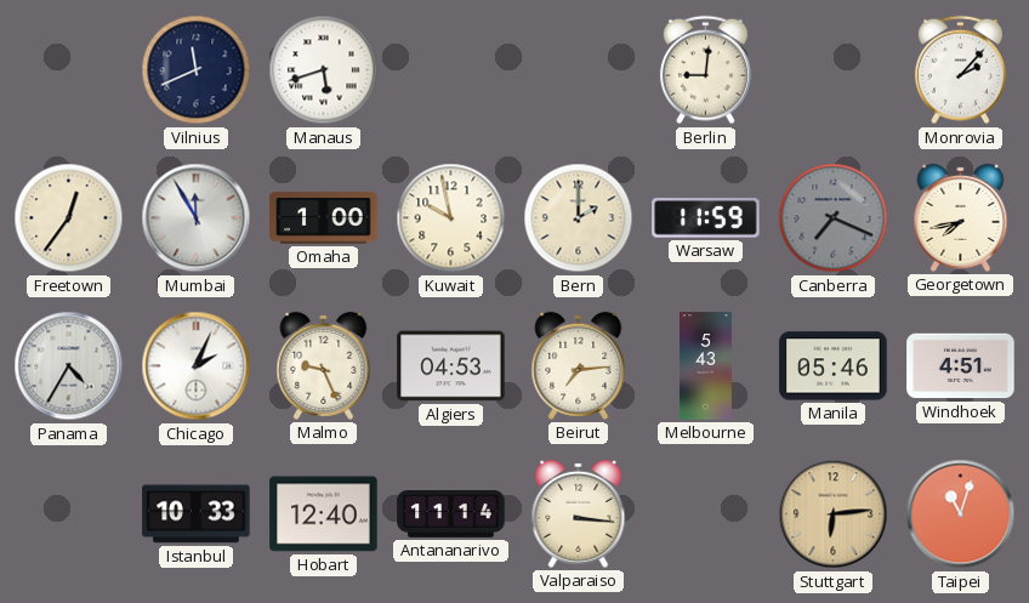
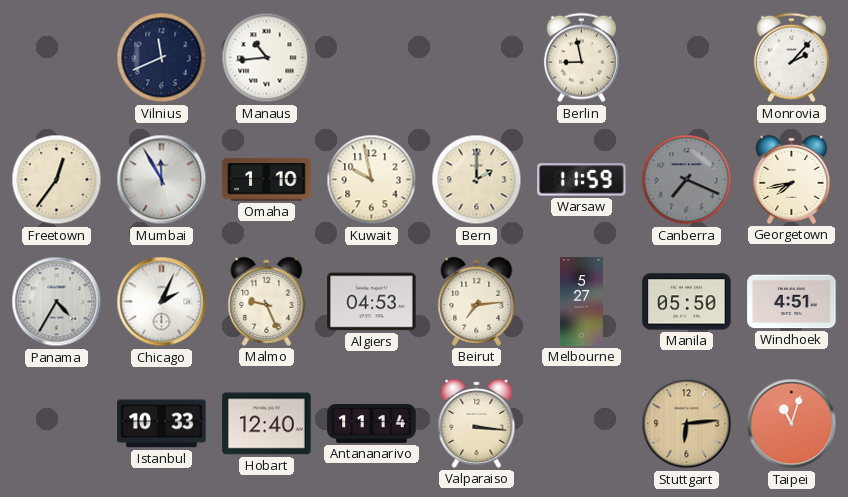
Manaus: 5:42 -> 10:44 (267, 58)
Berlin: 9:01 -> 8:58 (581, 58)
Omaha: 1:00 -> 1:10 (267, 180)
Melbourne: 5:43 -> 5:27 (581, 302)
Manila: 05:46 -> 05:50 (687, 302)
